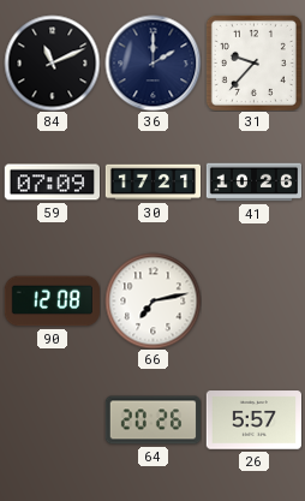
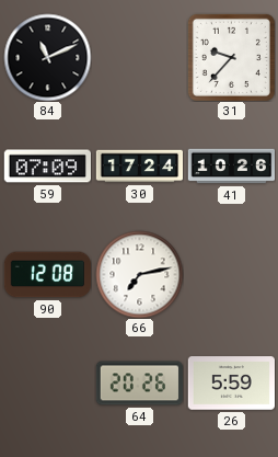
36: 2:00 -> none (152, 62)
30: 17:21 -> 17:24 (139, 167)
26: 5:57 -> 5:59 (231, 384)
